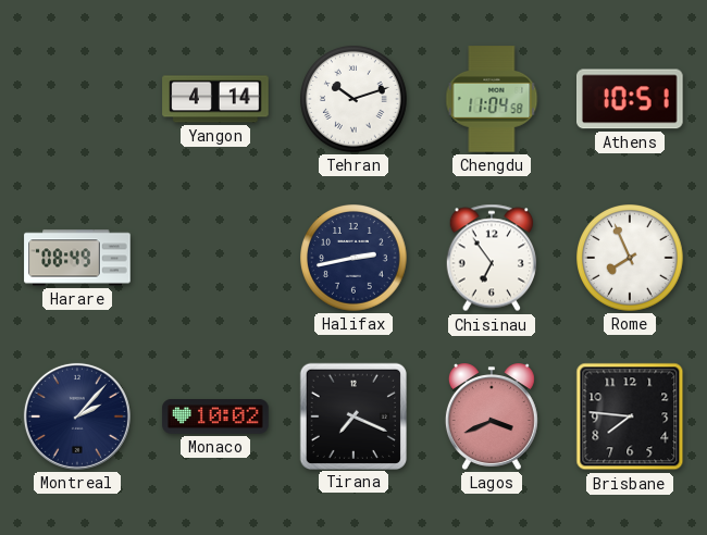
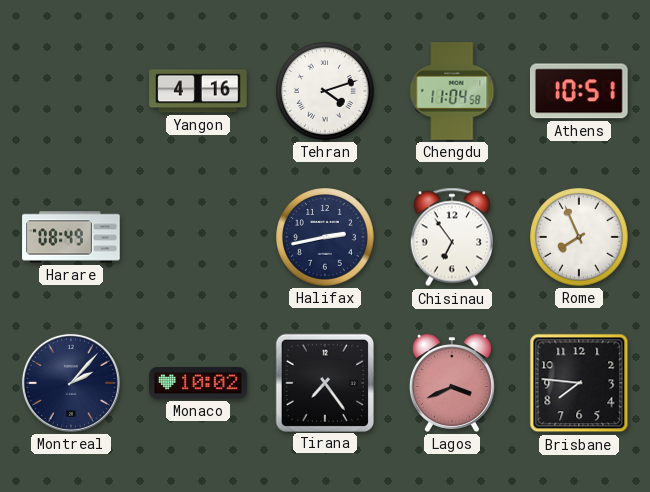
Yangon: 4:14 -> 4:16 (198, 91)
Tehran: 10:12 -> 4:12 (326, 92)
Tirana: 7:19 -> 7:24 (324, 382)
